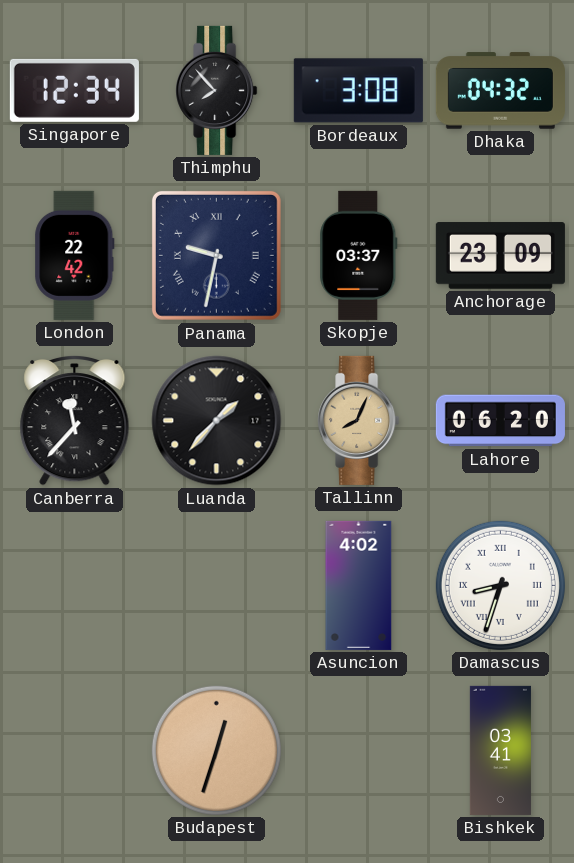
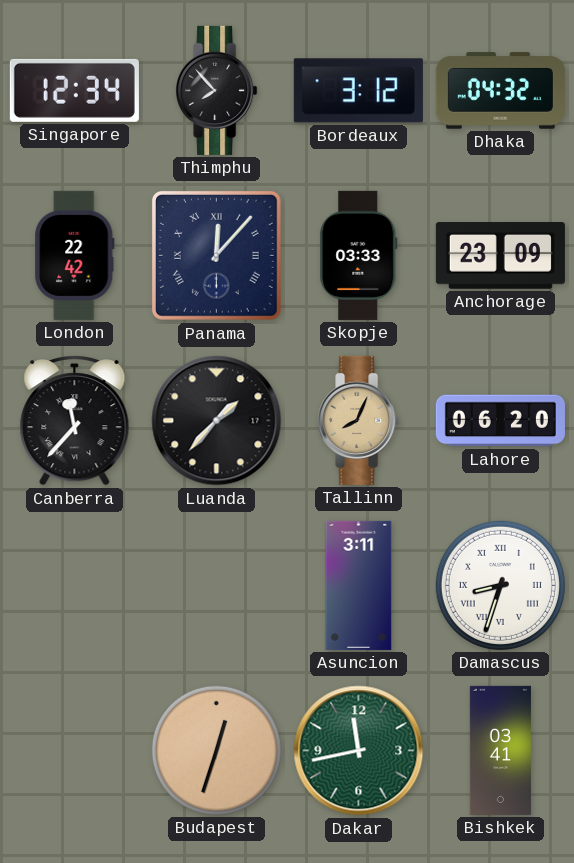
Bordeaux: 3:08 -> 3:12 (358, 91)
Panama: 9:32 -> 12:07 (216, 255)
Skopje: 03:37 -> 03:33 (359, 255)
Asuncion: 4:02 -> 3:11 (359, 585)
Dakar: none -> 11:43 (359, 751)
